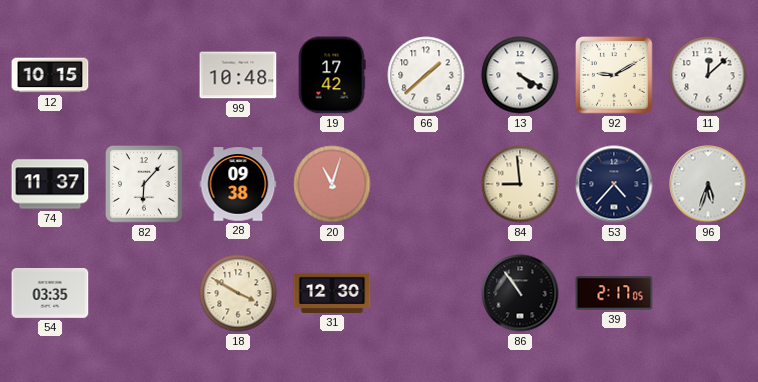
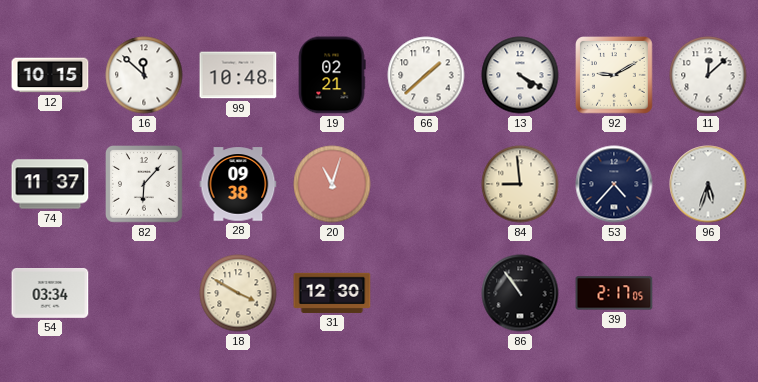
16: none -> 11:52 (144, 75)
19: 17:42 -> 02:21 (332, 75)
54: 03:35 -> 03:34 (50, 294)
